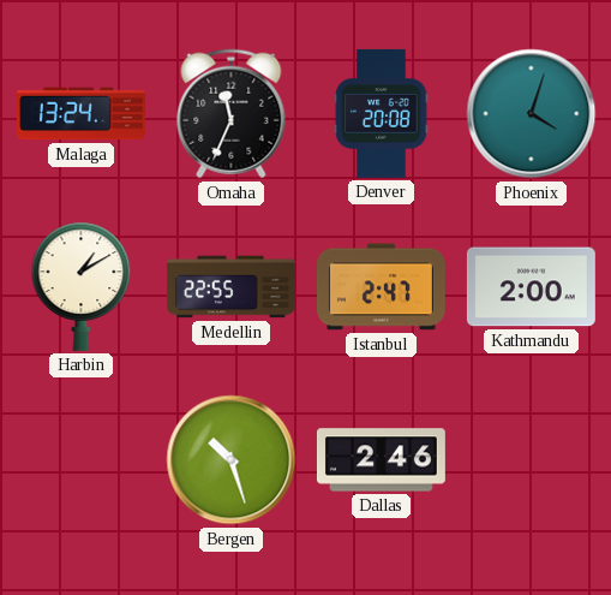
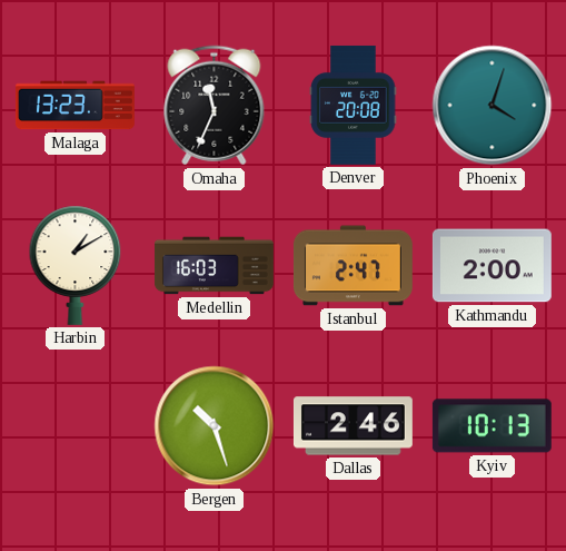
Malaga: 13:24 -> 13:23 (75, 106)
Medellin: 22:55 -> 16:03 (215, 266)
Kyiv: none -> 10:13 (491, 426)
